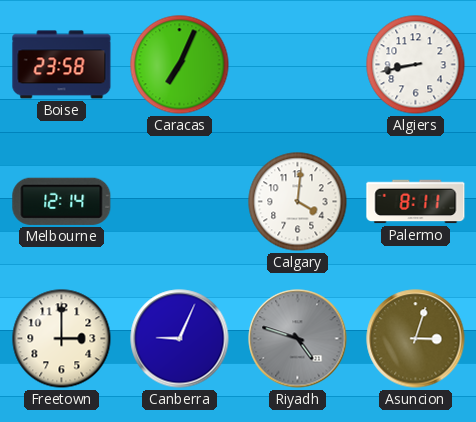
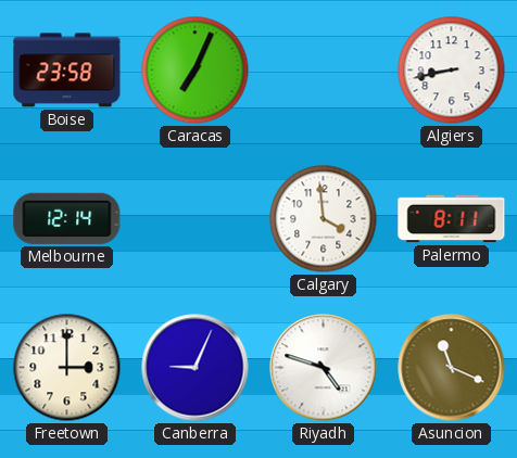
Calgary: 4:01 -> 3:59 (324, 219)
Riyadh dial: grey -> white (324, 368)
Asuncion: 3:03 -> 11:19 (452, 368)
